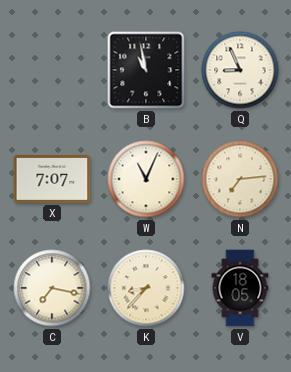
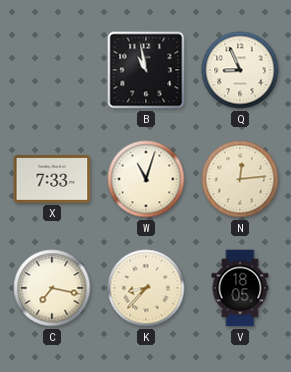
X: 7:07 -> 7:33 (52, 179)
W: 11:04 -> 11:03 (146, 179)
N: 7:14 -> 12:14 (240, 179)
